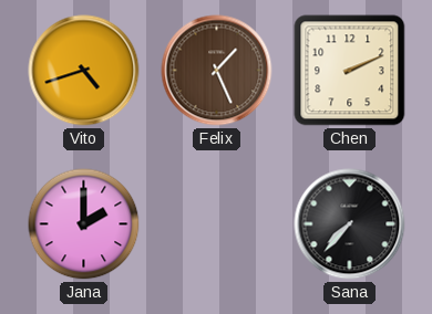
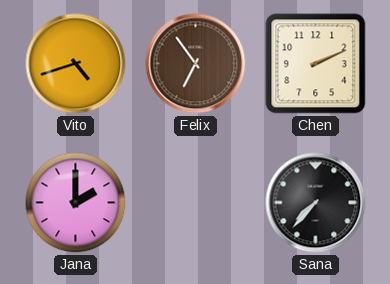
Felix: 1:26 -> 6:54 (196, 64)
